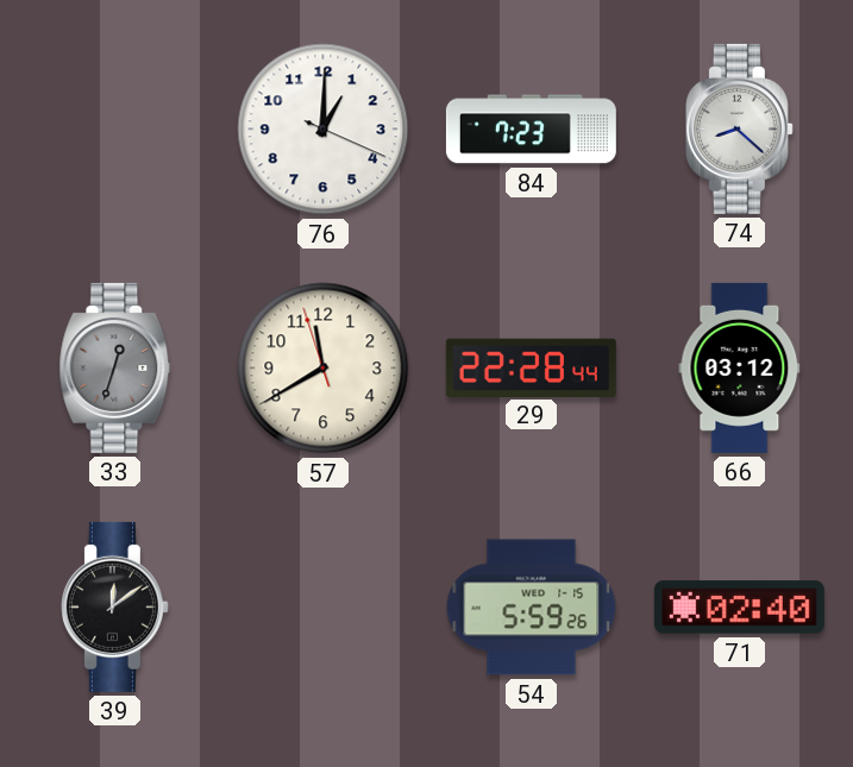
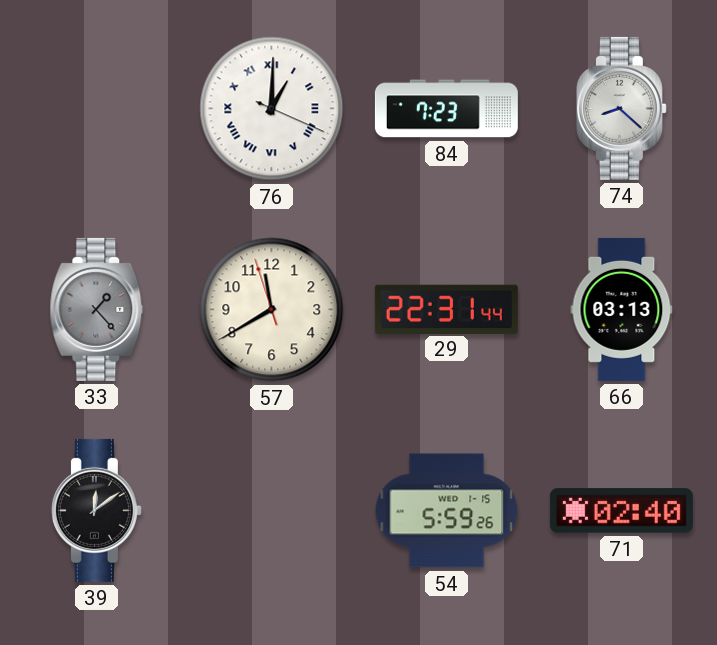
76 numerals: Arabic -> Roman (272, 109)
33: 12:33 -> 1:23 (97, 309)
29: 22:28 -> 22:31 (446, 309)
66: 03:12 -> 03:13 (622, 309)
